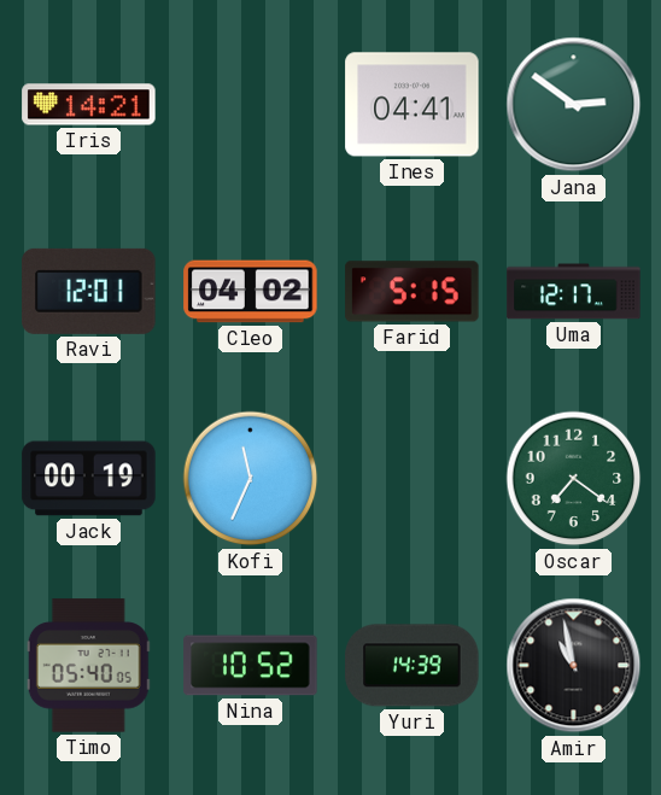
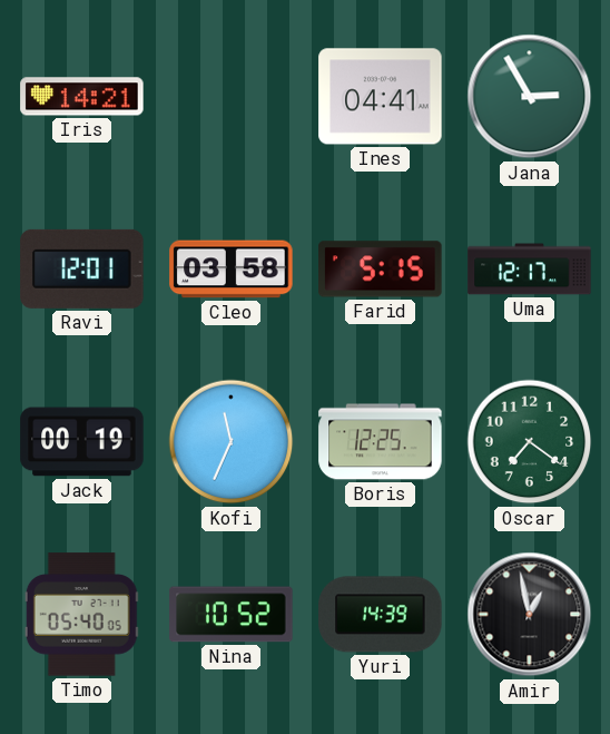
Jana: 2:51 -> 2:55 (530, 97)
Cleo: 04:02 -> 03:58 (232, 270)
Boris: none -> 12:25 (381, 442)
Amir: 10:58 -> 12:58 (530, 615)
